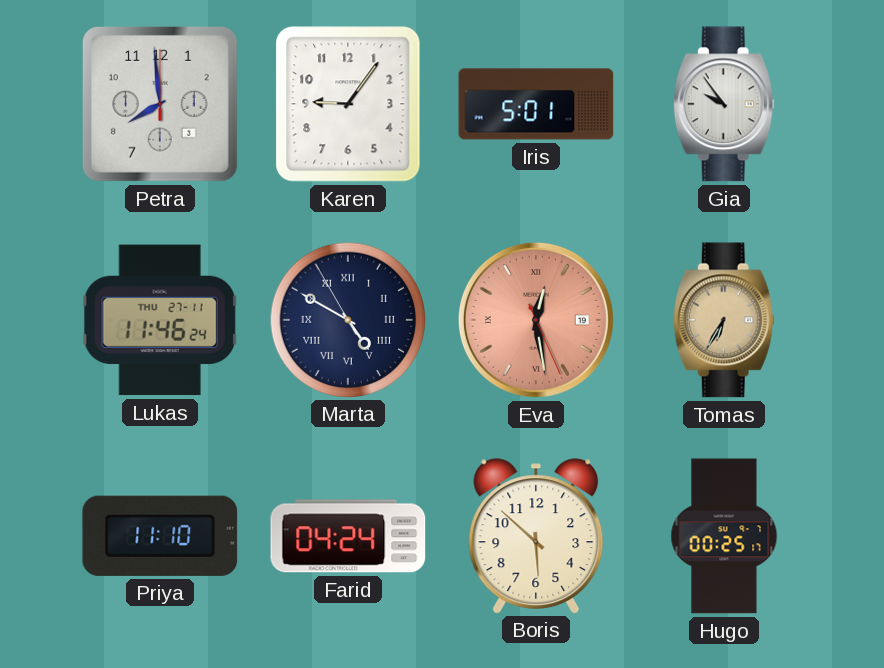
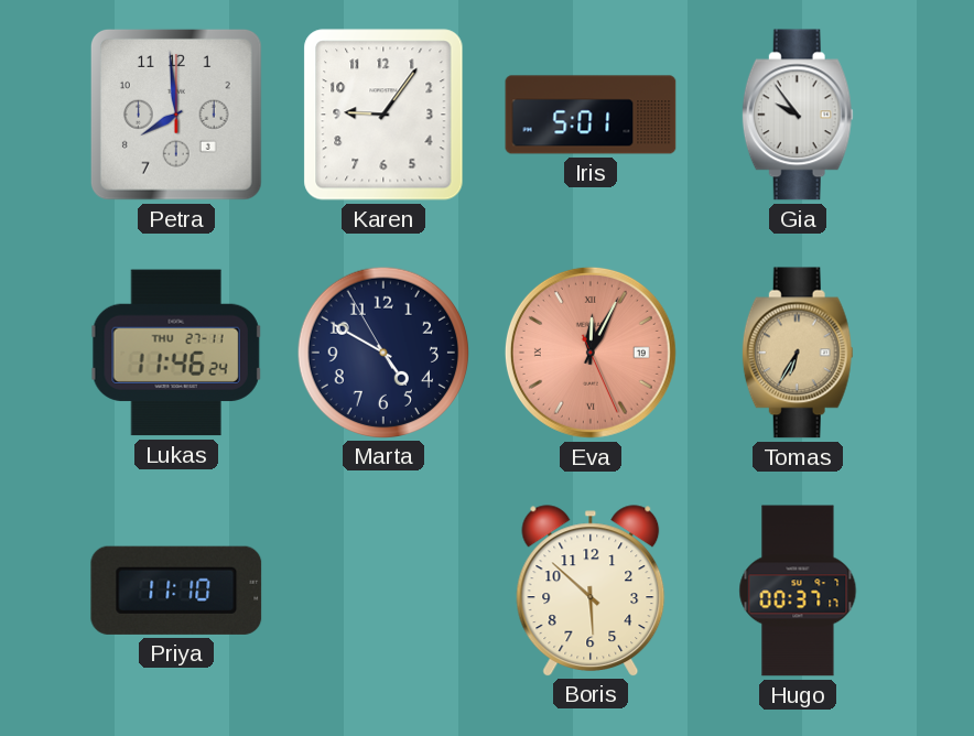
Marta numerals: Roman -> Arabic (382, 351)
Eva: 12:28 -> 12:04 (591, 353)
Farid: 04:24 -> none (348, 536)
Hugo: 00:25 -> 00:37 (798, 591)
